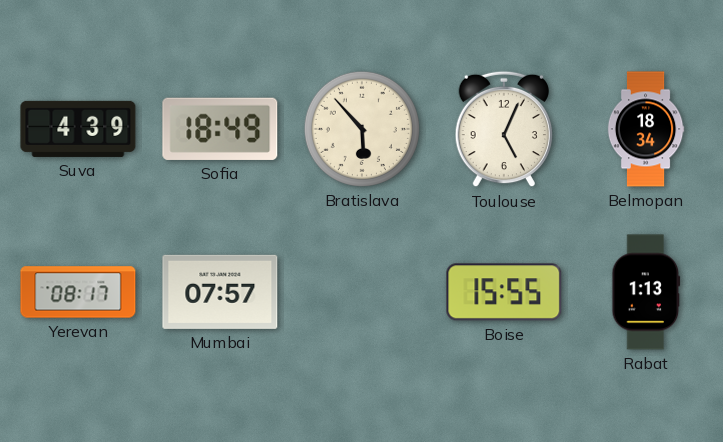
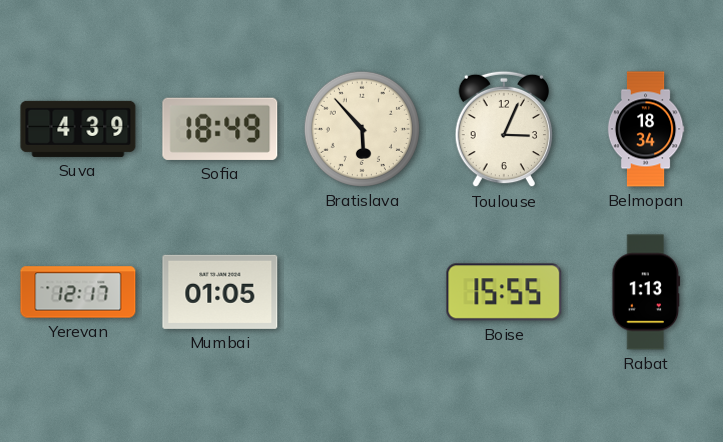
Toulouse: 5:04 -> 3:04 (503, 129)
Yerevan: 08:17 -> 12:17 (78, 292)
Mumbai: 07:57 -> 01:05 (220, 292)
